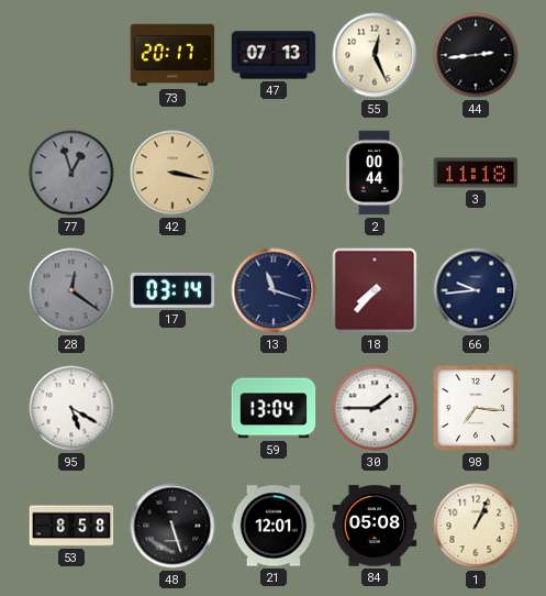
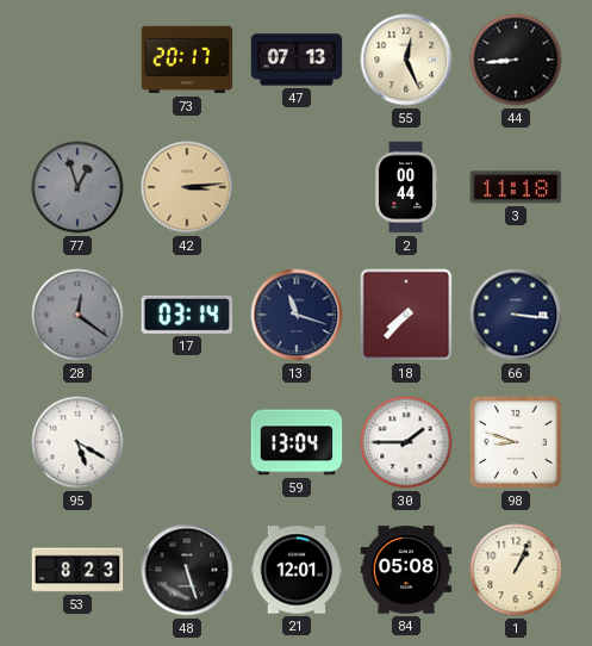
44: 2:44 -> 8:44 (516, 60)
42: 3:17 -> 3:14 (187, 187)
66: 9:44 -> 3:16 (516, 315)
98: 7:16 -> 8:48 (516, 442)
53: 8:58 -> 8:23 (77, 570)
